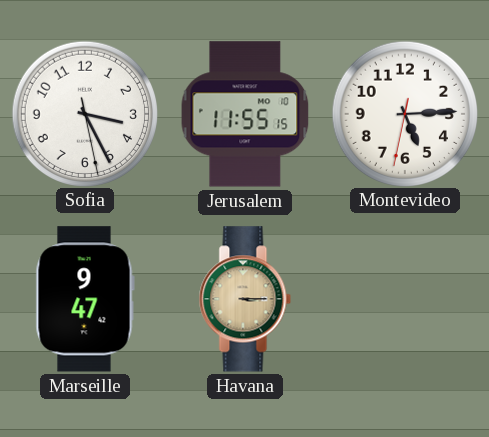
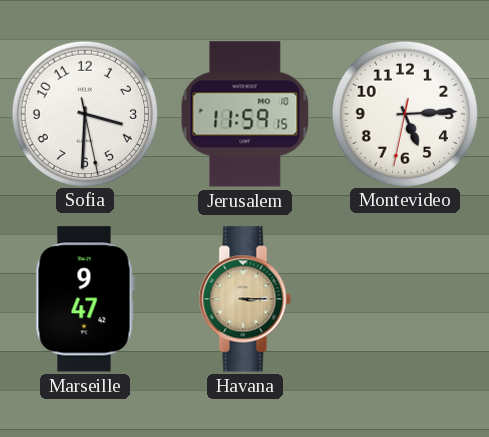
Sofia: 3:25 -> 3:30 (84, 113)
Jerusalem: 11:55 -> 11:59 (245, 114)
